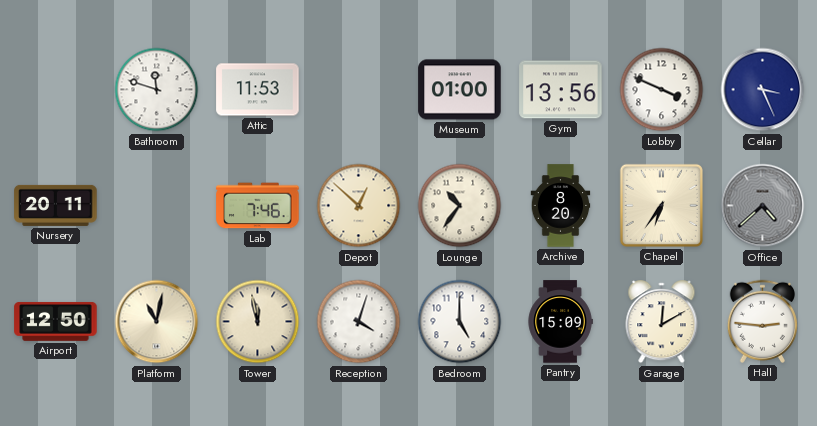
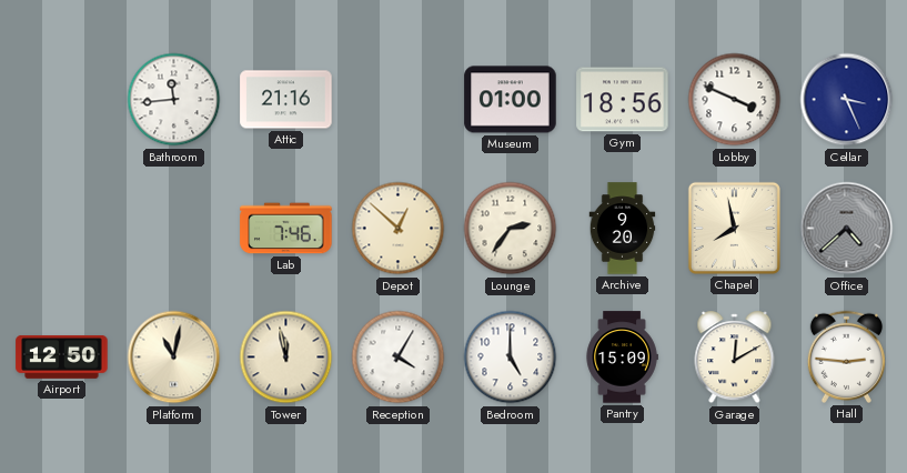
Bathroom: 11:48 -> 11:44 (174, 100)
Attic: 11:53 -> 21:16 (286, 100)
Gym: 13:56 -> 18:56 (623, 100)
Nursery: 20:11 -> none (56, 205)
Lounge: 10:36 -> 2:36 (511, 229)
Archive: 8:20 -> 9:20 (623, 229)
Chapel: 6:36 -> 7:58 (734, 228)
Reception: 4:03 -> 4:05 (399, 358)
